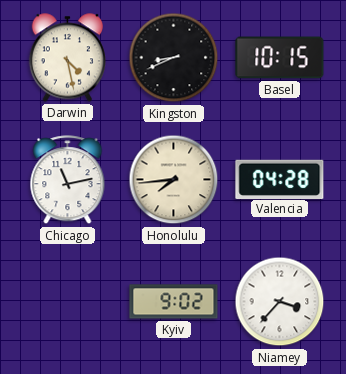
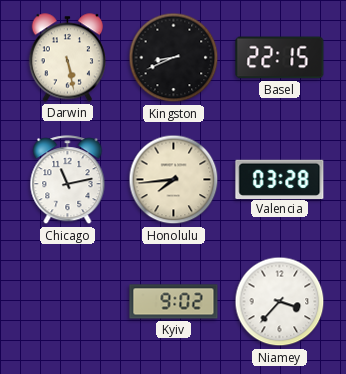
Darwin: 4:28 -> 5:28 (67, 58)
Basel: 10:15 -> 22:15 (280, 58)
Valencia: 04:28 -> 03:28 (280, 179)
